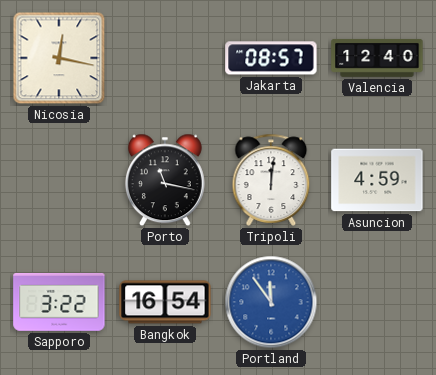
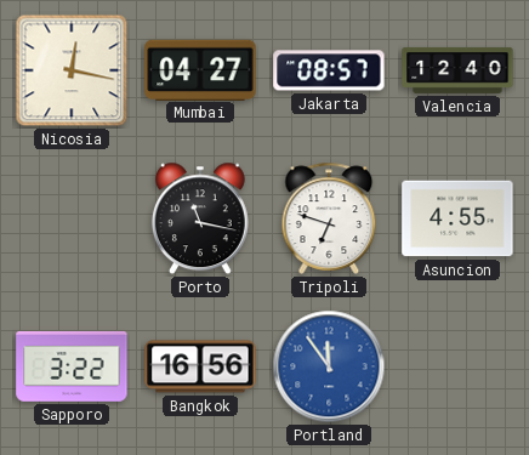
Mumbai: none -> 04:27 (200, 69)
Tripoli: 12:01 -> 6:48 (329, 218)
Asuncion: 4:59 -> 4:55 (457, 218)
Bangkok: 16:54 -> 16:56 (200, 366)
